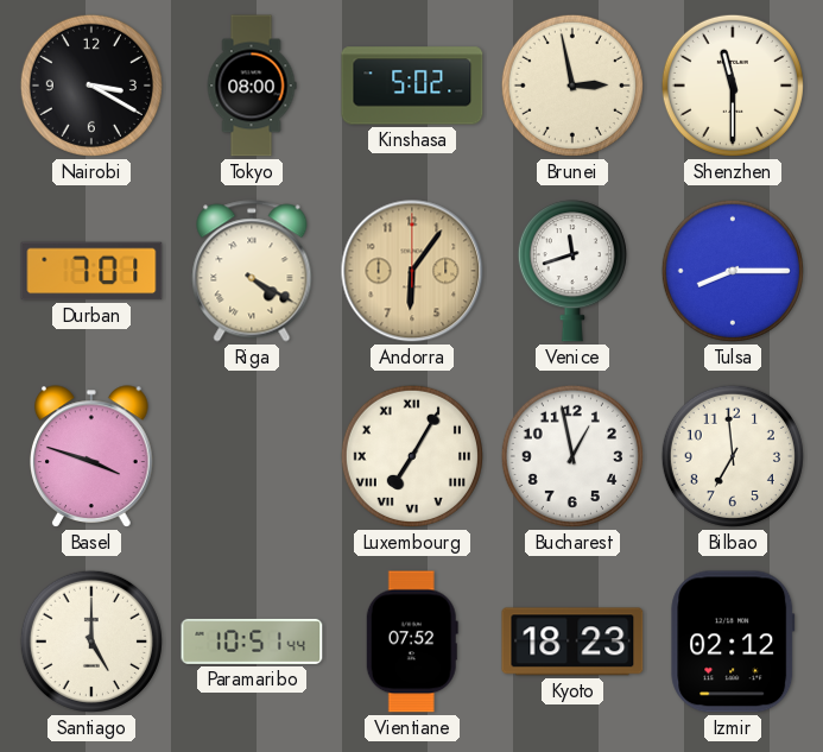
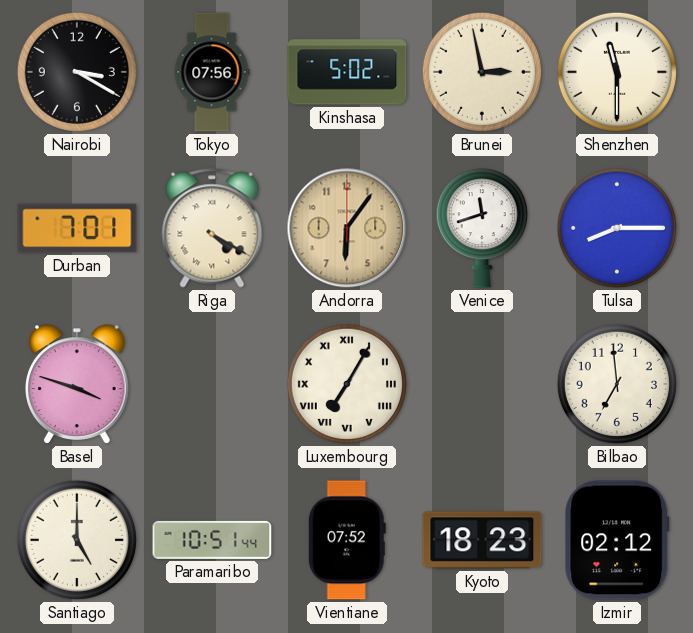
Tokyo: 08:00 -> 07:56 (212, 72)
Bucharest: 12:58 -> none (572, 456)
